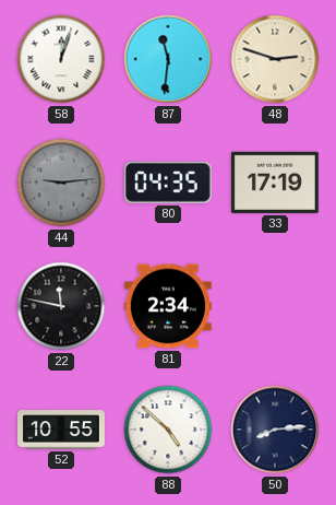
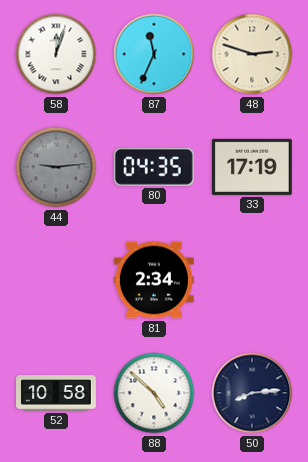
87: 11:31 -> 11:34 (154, 54)
22: 11:47 -> none (61, 306)
52: 10:55 -> 10:58 (57, 393)
